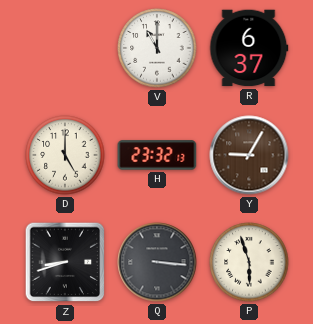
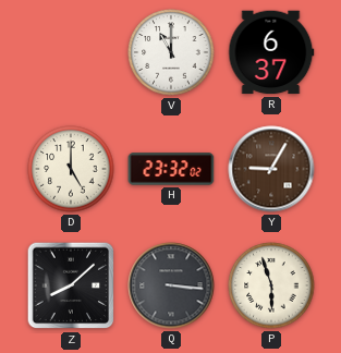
H: 23:32:13 -> 23:32:02 (171, 169)
Z: 8:42 -> 8:08 (71, 285)
